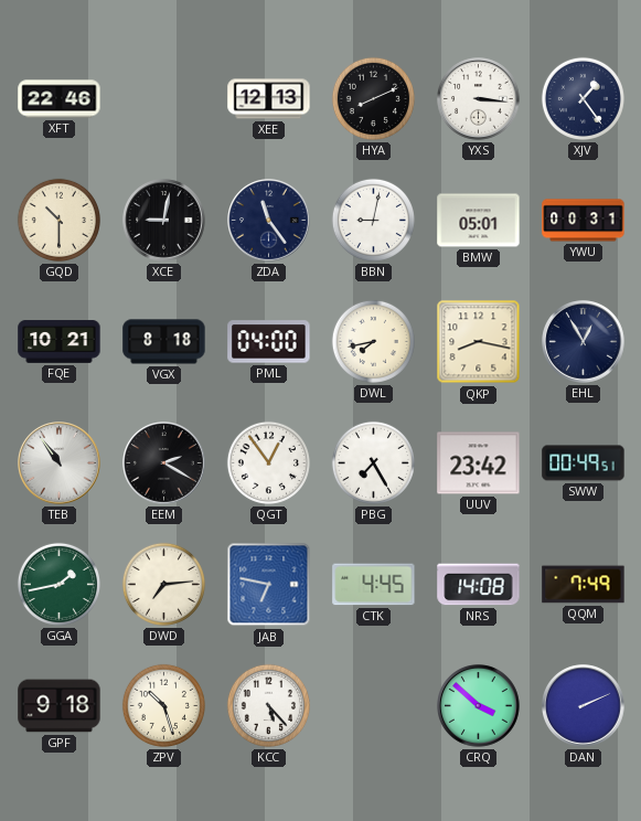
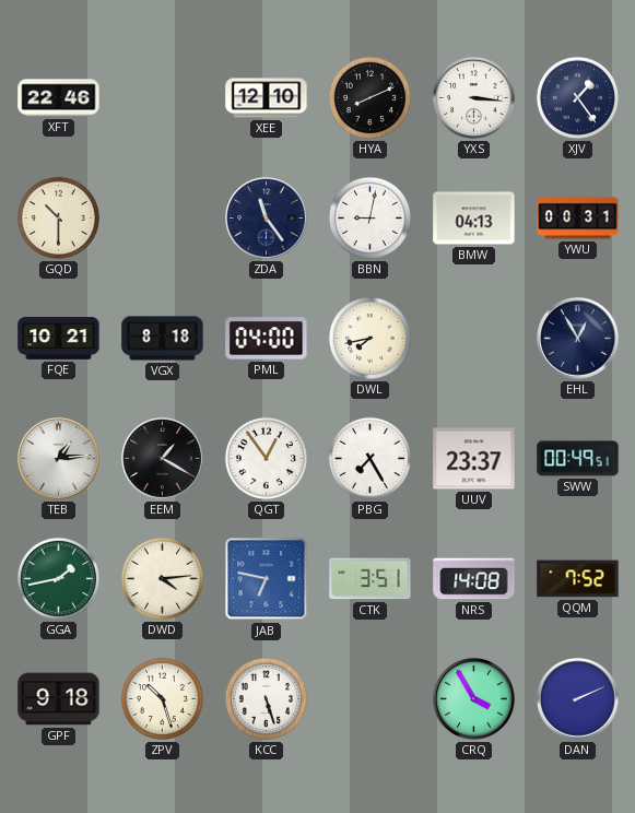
XEE: 12:13 -> 12:10 (267, 98)
XCE: 9:02 -> none (164, 221)
BMW: 05:01 -> 04:13 (474, 219)
QKP: 8:17 -> none (479, 342)
TEB: 10:54 -> 1:14 (59, 459)
EEM: 2:20 -> 1:20 (163, 459)
UUV: 23:42 -> 23:37 (474, 459)
DWD: 7:14 -> 4:14 (162, 578)
CTK: 4:45 -> 3:51 (371, 579)
QQM: 7:49 -> 7:52 (578, 579)
KCC: 5:23 -> 5:27 (266, 698)
CRQ: 3:52 -> 3:55 (474, 699)
